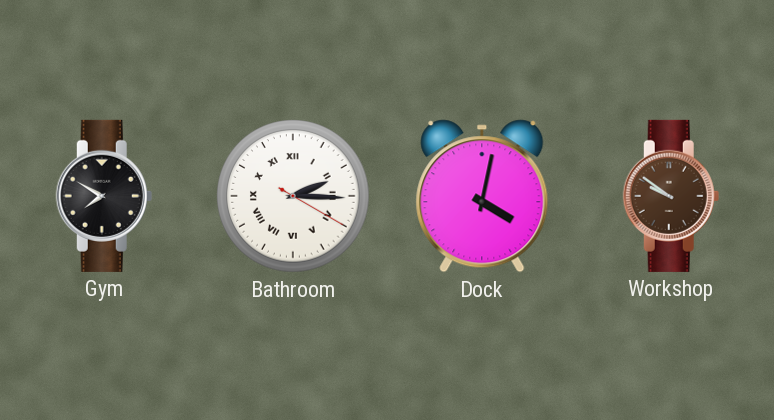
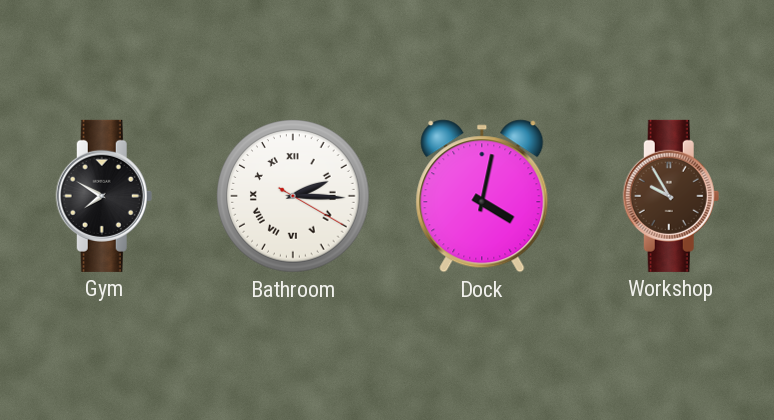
Workshop: 9:51 -> 9:55 (671, 196)
